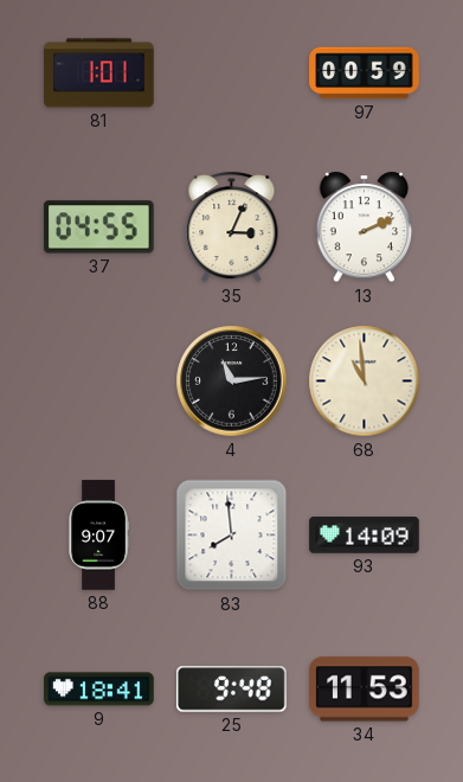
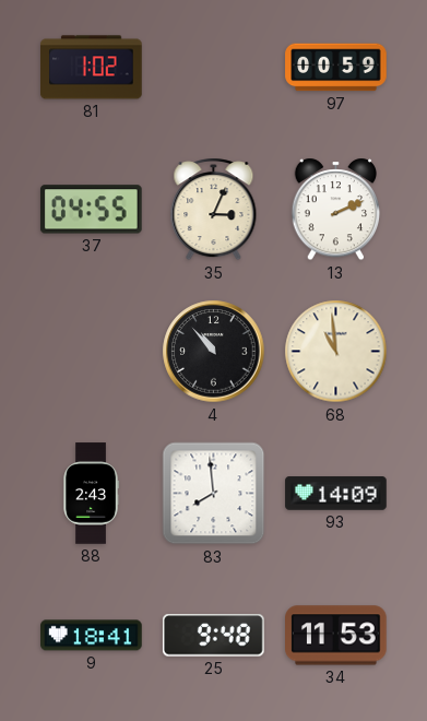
81: 1:01 -> 1:02 (92, 68)
4: 11:14 -> 10:53 (214, 352)
88: 9:07 -> 2:43 (91, 494)
